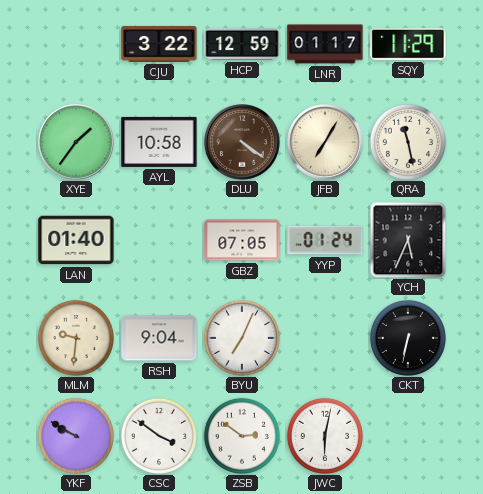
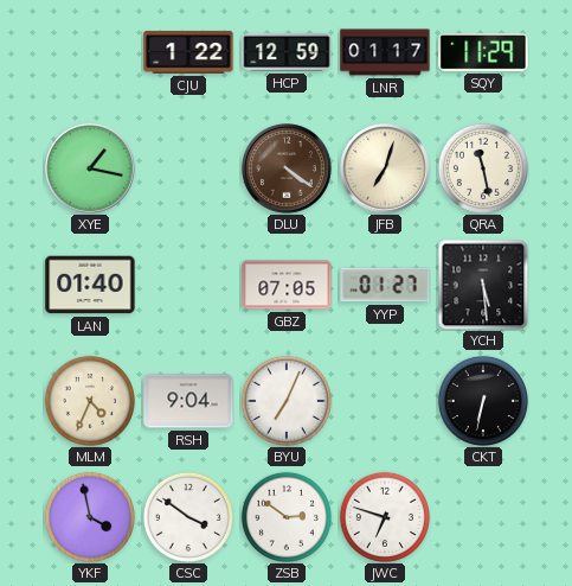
CJU: 3:22 -> 1:22 (188, 52)
XYE: 1:36 -> 1:17 (90, 168)
AYL: 10:58 -> none (159, 142)
JFB: 7:05 -> 7:03 (385, 168)
YYP: 01:24 -> 01:27 (385, 285)
YCH: 5:34 -> 5:29 (483, 285)
MLM: 9:31 -> 4:34 (90, 401)
YKF: 9:50 -> 3:58 (90, 517)
JWC: 6:02 -> 6:48 (385, 517)
